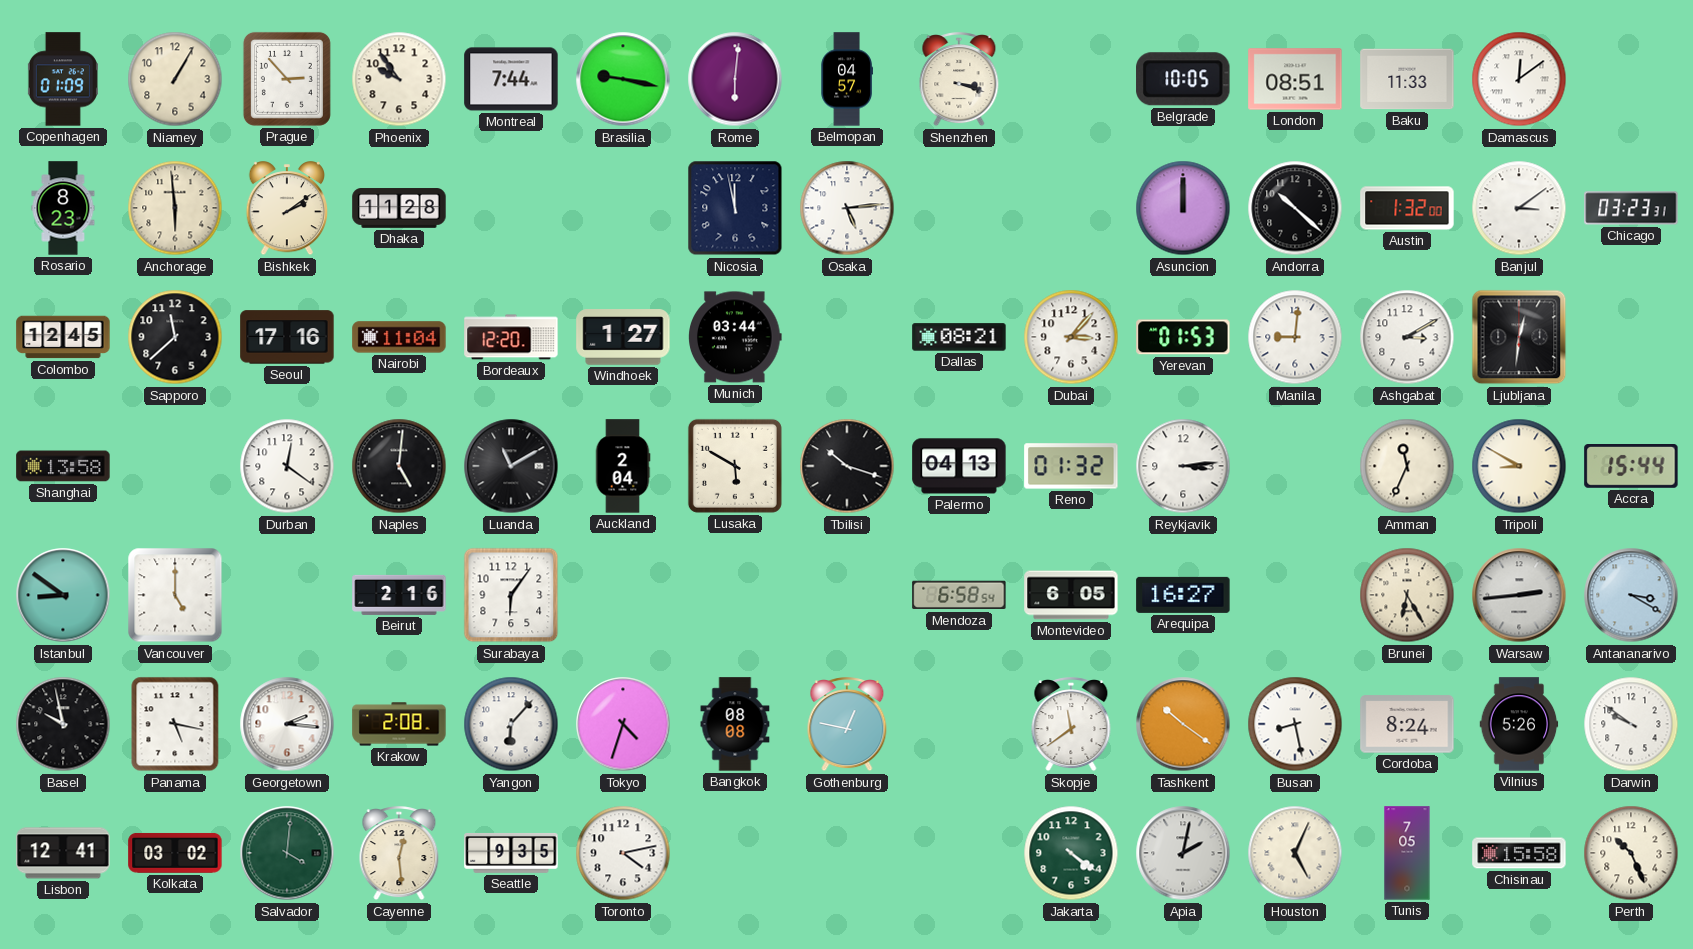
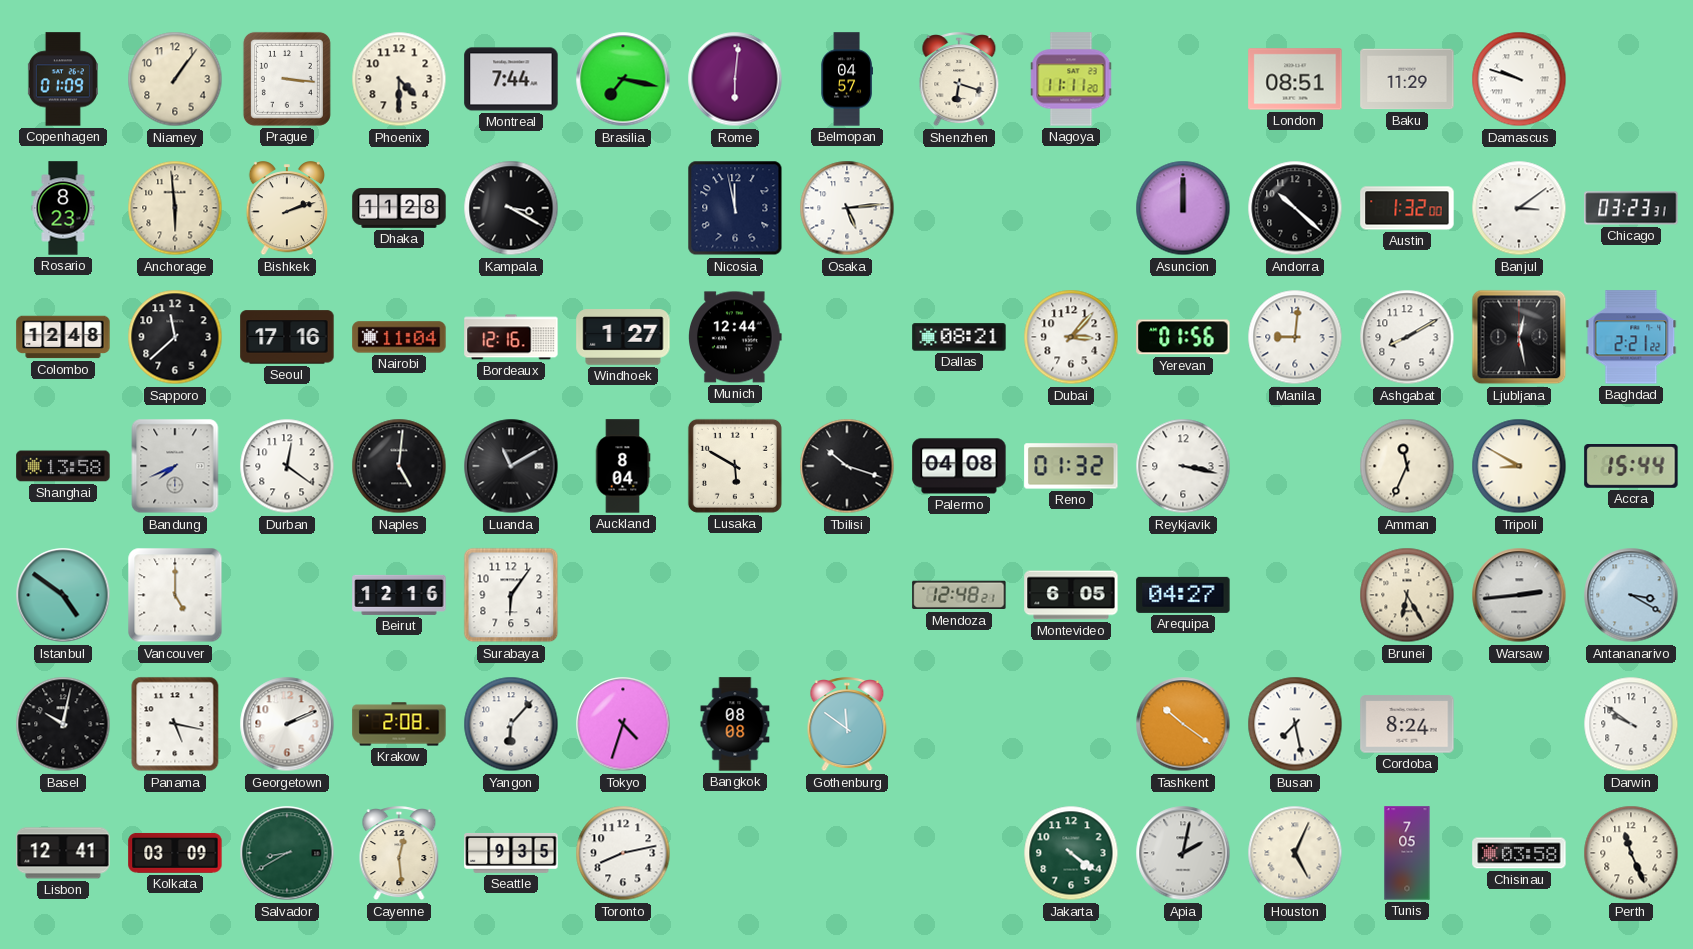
Niamey: 1:05 -> 1:06 (175, 79)
Prague: 2:53 -> 3:16 (287, 79)
Phoenix: 9:54 -> 4:30 (399, 79)
Brasilia: 9:17 -> 7:17 (623, 79)
Shenzhen: 3:18 -> 6:18 (959, 80)
Nagoya: none -> 11:11 (1071, 79)
Belgrade: 10:05 -> none (1183, 79)
Baku: 11:33 -> 11:29 (1407, 79)
Damascus: 12:09 -> 9:48 (1519, 79)
Bishkek: 2:09 -> 2:12 (287, 209)
Kampala: none -> 3:20 (511, 208)
Colombo: 12:45 -> 12:48 (63, 337)
Bordeaux: 12:20 -> 12:16 (511, 337)
Munich: 03:44 -> 12:44 (736, 337)
Yerevan: 01:53 -> 01:56 (1183, 337)
Ashgabat: 3:10 -> 8:10 (1407, 337)
Ljubljana: 12:31 -> 12:28 (1519, 337)
Baghdad: none -> 2:21 (1631, 337)
Bandung: none -> 7:41 (175, 466)
Auckland: 2:04 -> 8:04 (623, 466)
Palermo: 04:13 -> 04:08 (959, 466)
Reykjavik: 3:14 -> 3:17 (1183, 466)
Istanbul: 8:51 -> 4:51 (63, 595)
Beirut: 2:16 -> 12:16 (399, 595)
Mendoza: 6:58 -> 12:48 (959, 595)
Arequipa: 16:27 -> 04:27 (1183, 595)
Basel: 9:58 -> 10:02 (63, 724)
Georgetown: 2:16 -> 2:11 (287, 724)
Gothenburg: 12:47 -> 11:51 (847, 725)
Skopje: 11:39 -> none (1071, 725)
Busan: 8:28 -> 7:28 (1295, 724)
Vilnius: 5:26 -> none (1519, 724)
Kolkata: 03:02 -> 03:09 (175, 853)
Salvador: 4:01 -> 8:40 (287, 853)
Toronto: 4:13 -> 8:13 (623, 853)
Chisinau: 15:58 -> 03:58 (1519, 853)
Perth: 10:26 -> 11:26 (1631, 853)
